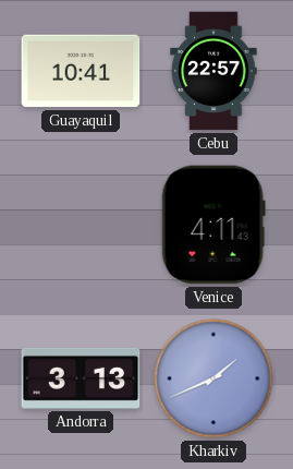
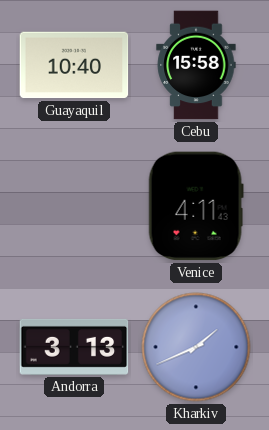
Guayaquil: 10:41 -> 10:40 (74, 65)
Cebu: 22:57 -> 15:58 (196, 65)
